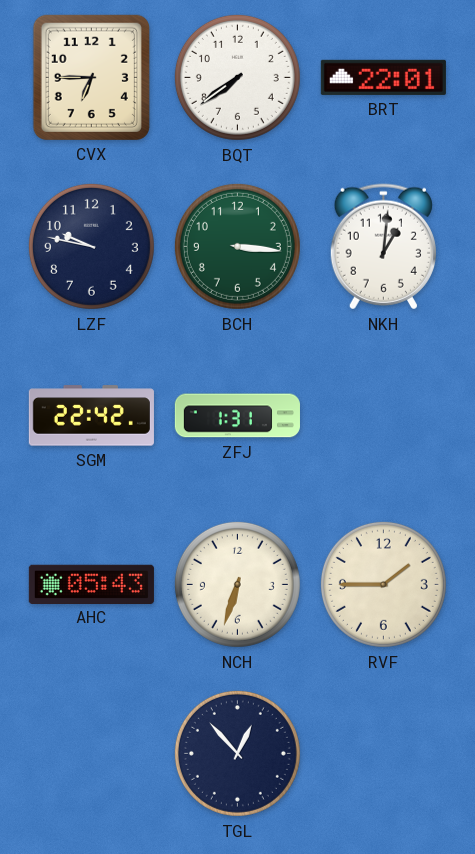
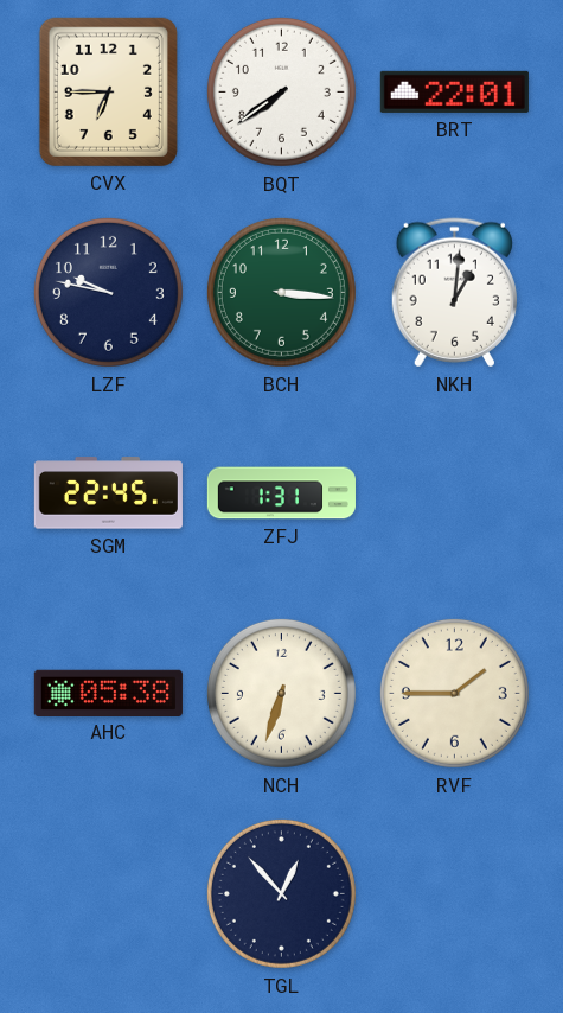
SGM: 22:42 -> 22:45 (108, 493)
AHC: 05:43 -> 05:38 (108, 693)
